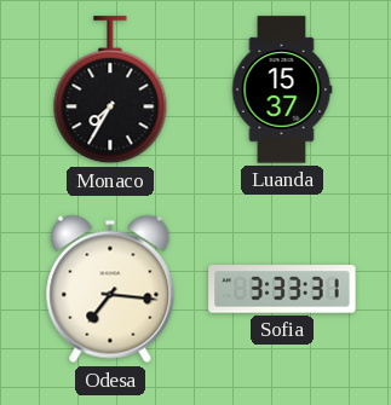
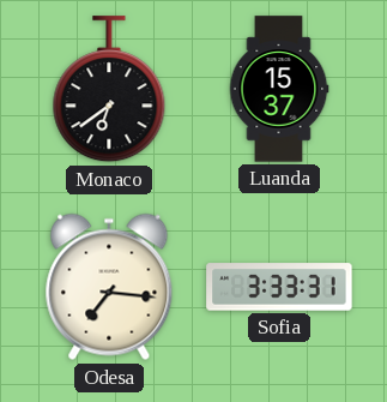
Monaco: 7:35 -> 6:39 (109, 90)
